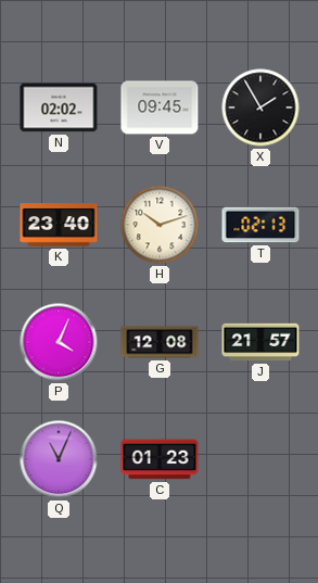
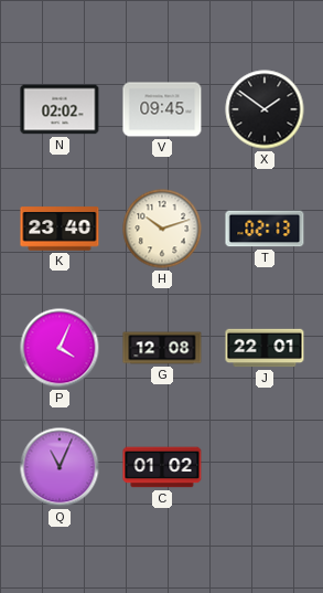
X: 1:55 -> 1:51 (265, 109)
J: 21:57 -> 22:01 (265, 348)
C: 01:23 -> 01:02 (162, 467)
